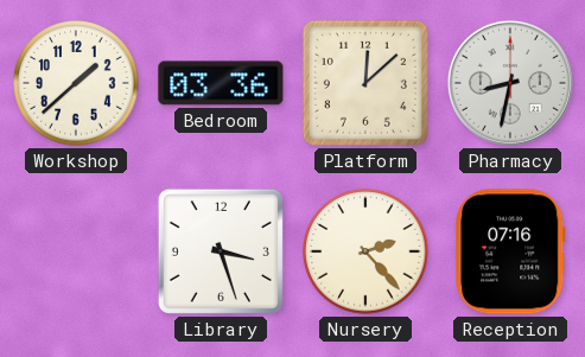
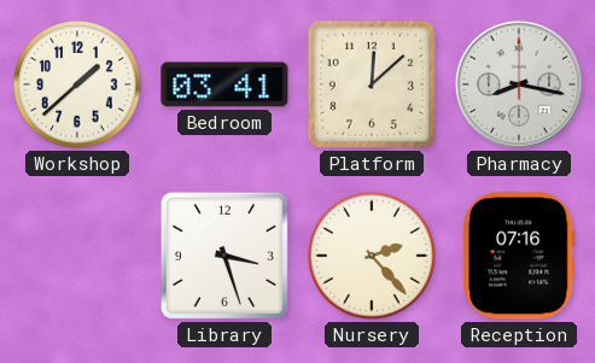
Bedroom: 03:36 -> 03:41 (224, 84)
Pharmacy: 8:32 -> 8:17 (519, 84)
